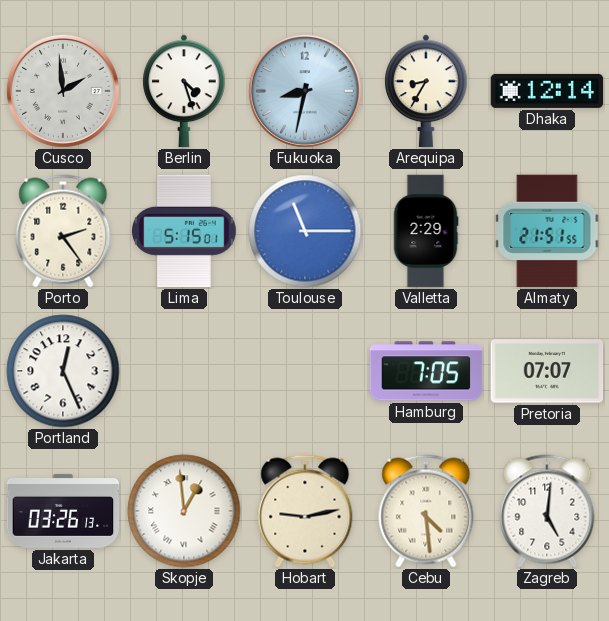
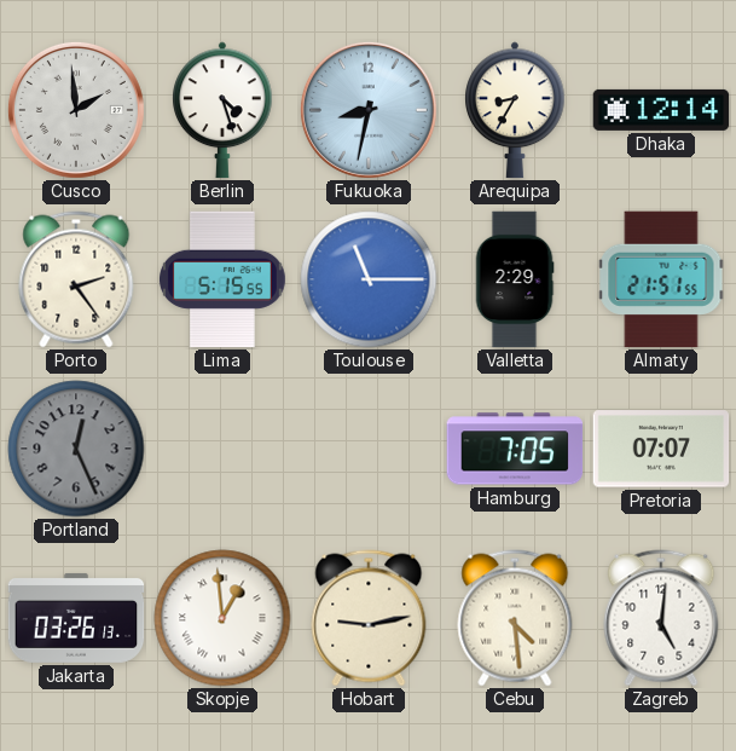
Lima: 5:15:01 -> 5:15:55 (222, 279)
Portland dial: white -> grey (76, 449)
